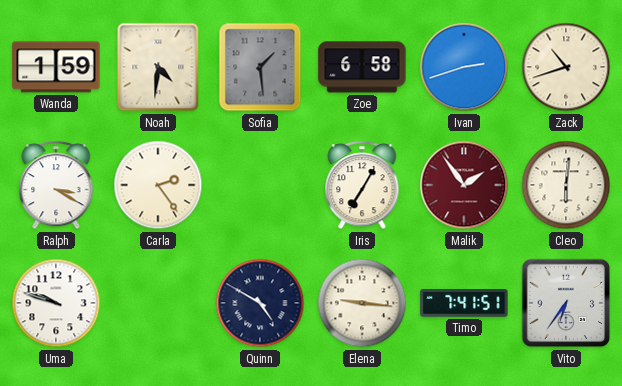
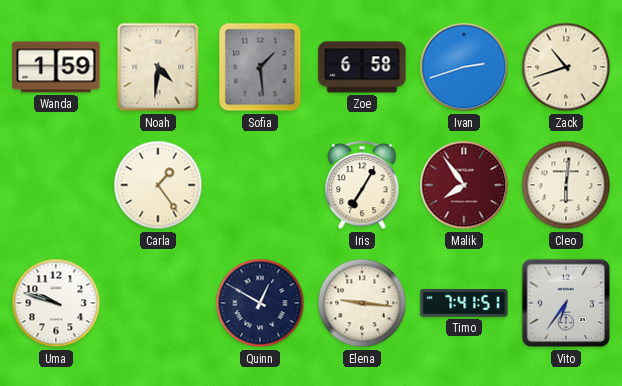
Ralph: 3:20 -> none (56, 186)
Carla: 2:24 -> 1:24 (158, 185)
Malik: 1:54 -> 7:54 (464, 185)
Quinn: 4:50 -> 12:50 (260, 303)
